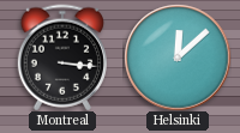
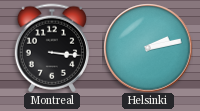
Helsinki: 12:08 -> 2:13 (148, 48)
